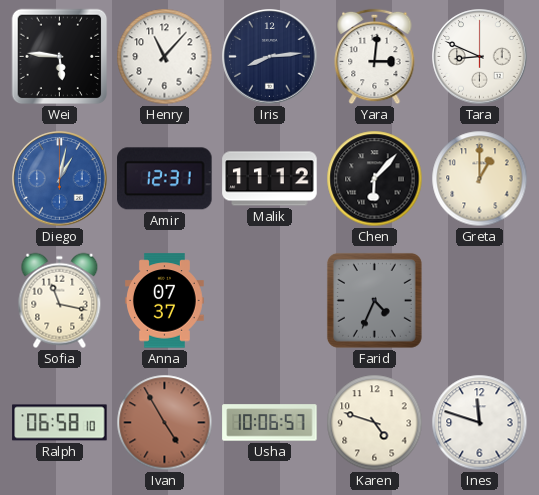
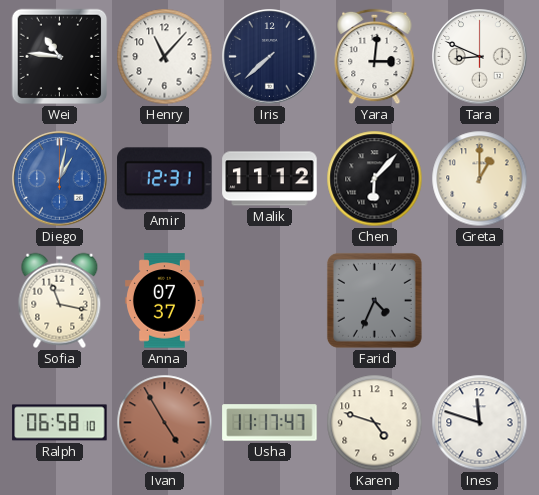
Wei: 5:46 -> 10:46 (60, 57)
Iris: 8:14 -> 7:38 (270, 57)
Usha: 10:06 -> 11:17 (270, 423)
